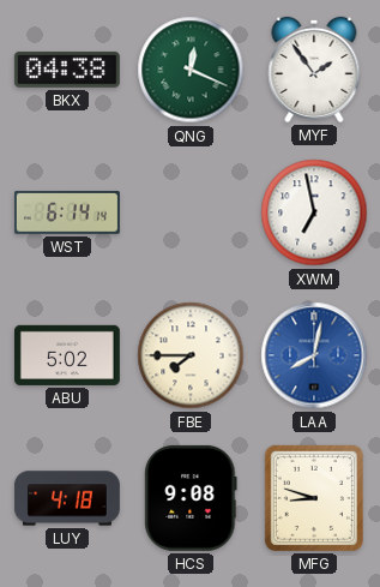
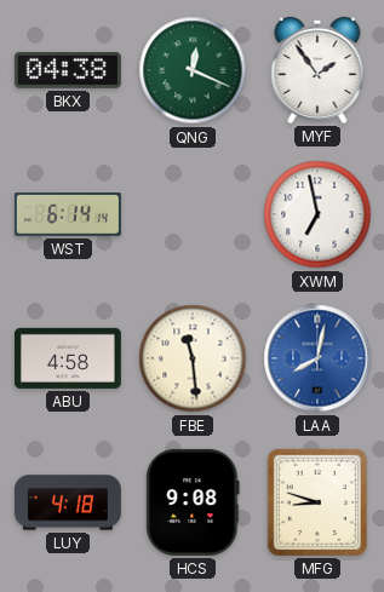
ABU: 5:02 -> 4:58 (68, 358)
FBE: 7:45 -> 11:29 (193, 358)
